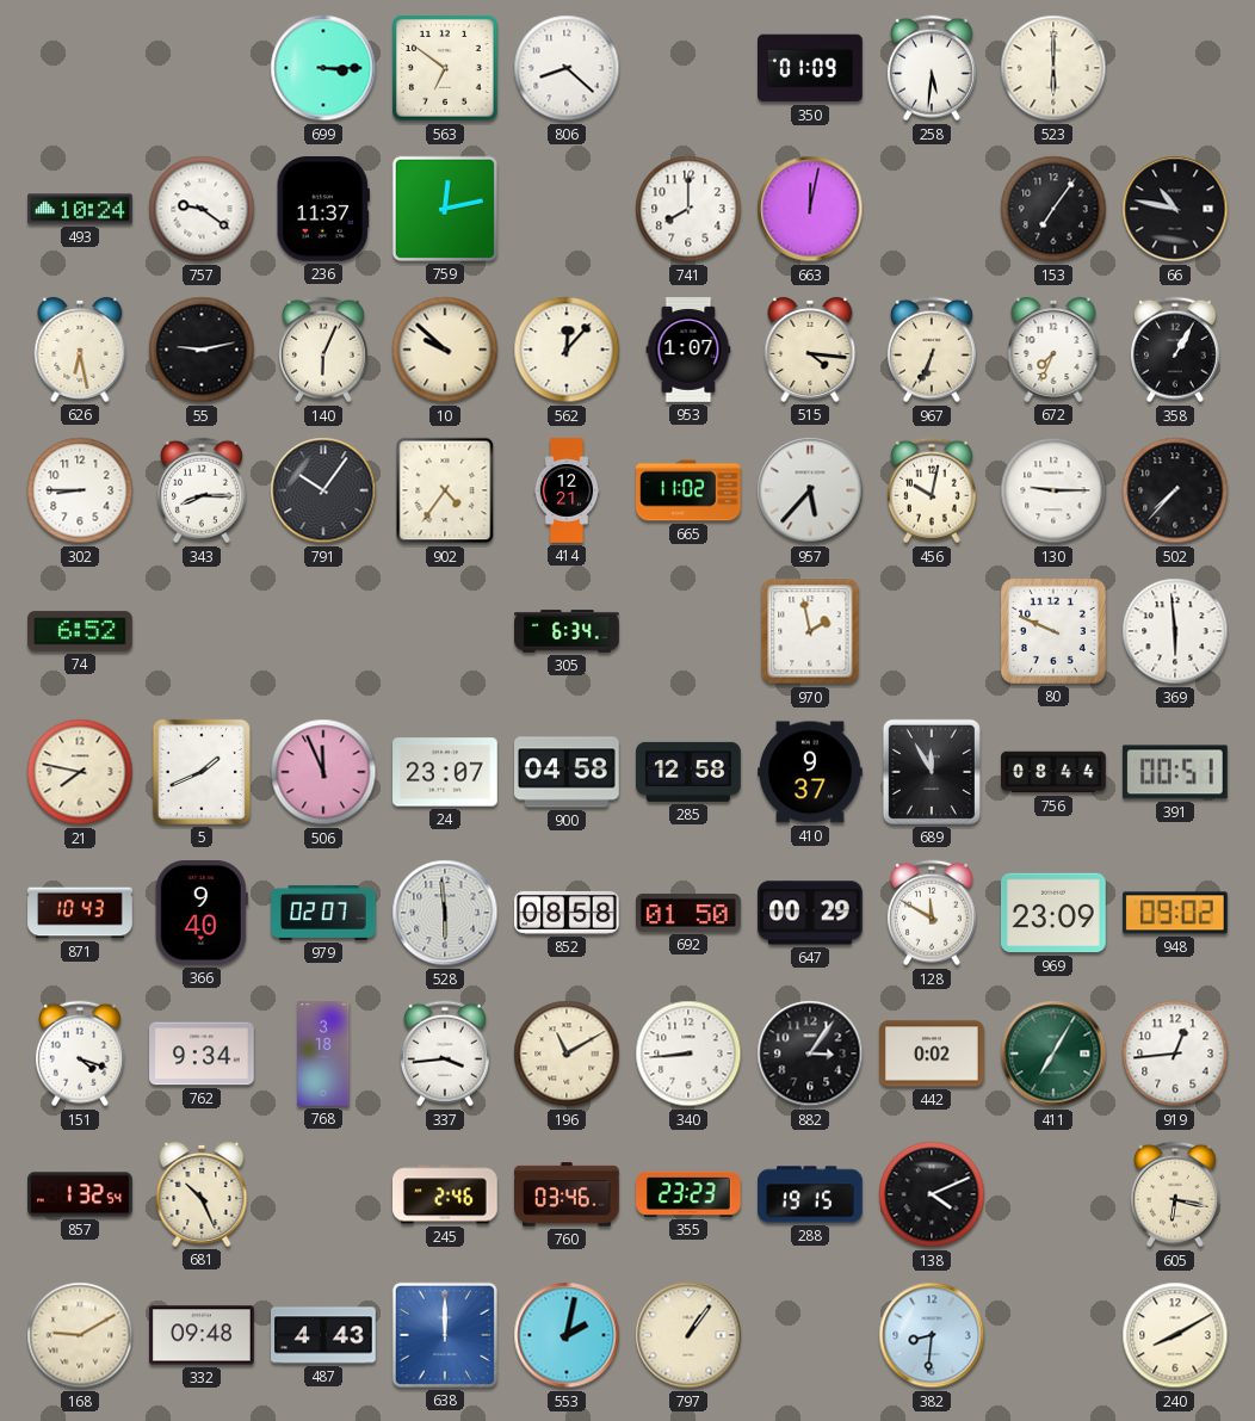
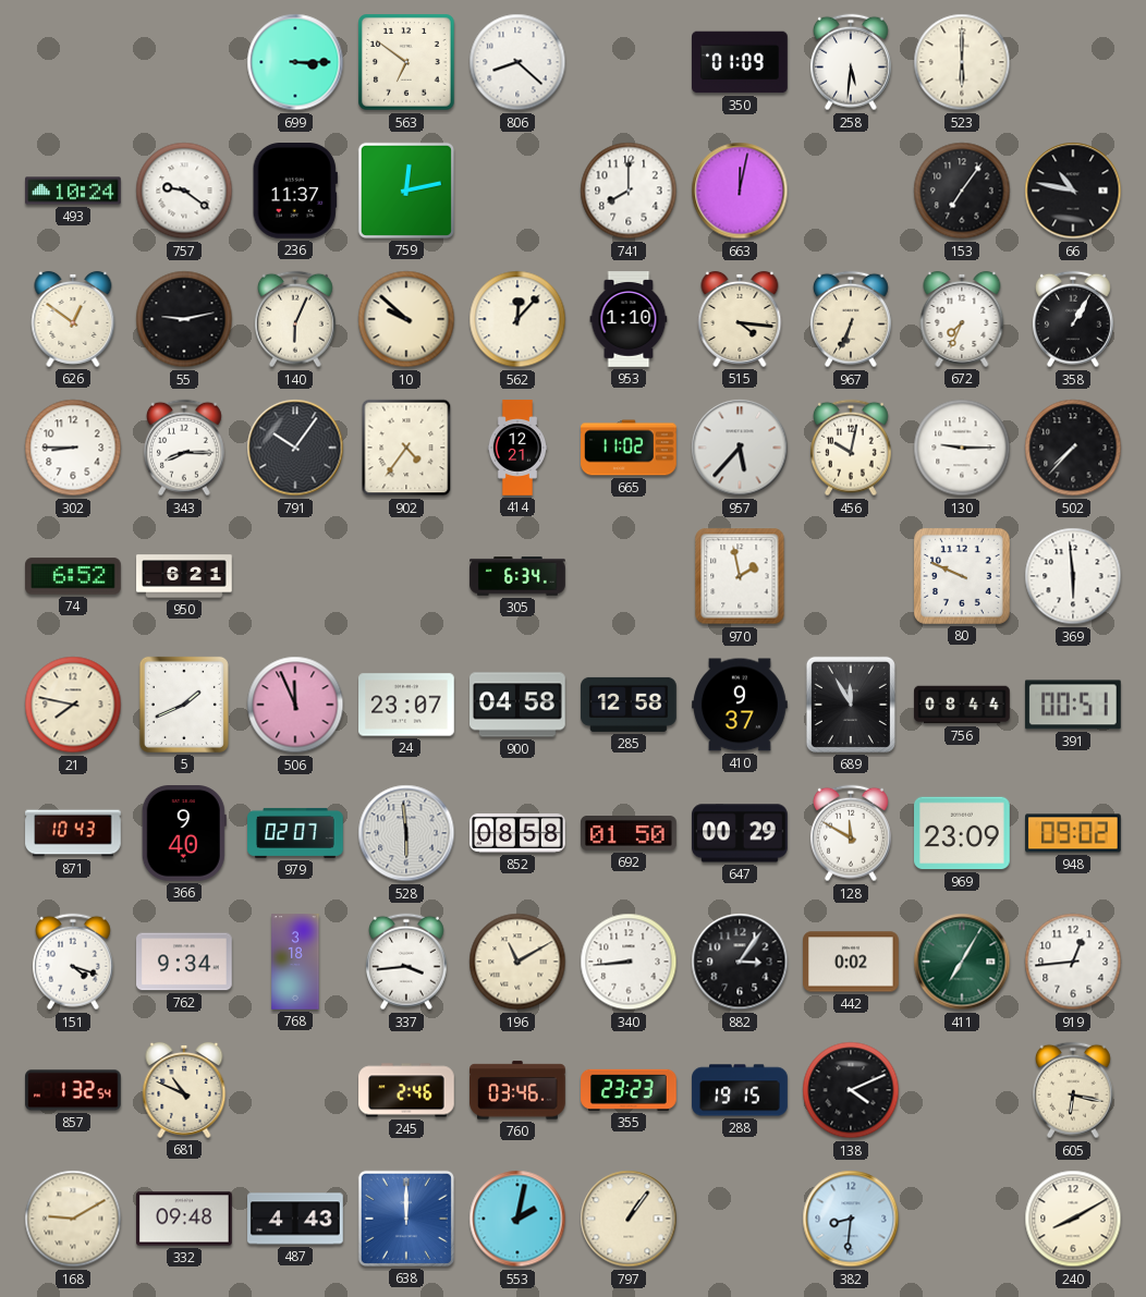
626: 6:28 -> 12:51 (73, 319)
953: 1:07 -> 1:10 (629, 319)
950: none -> 6:21 (184, 576)
681: 10:26 -> 10:49 (184, 1090)
